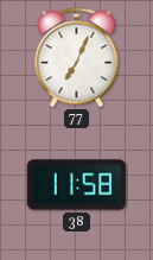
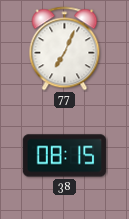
38: 11:58 -> 08:15 (65, 156)
